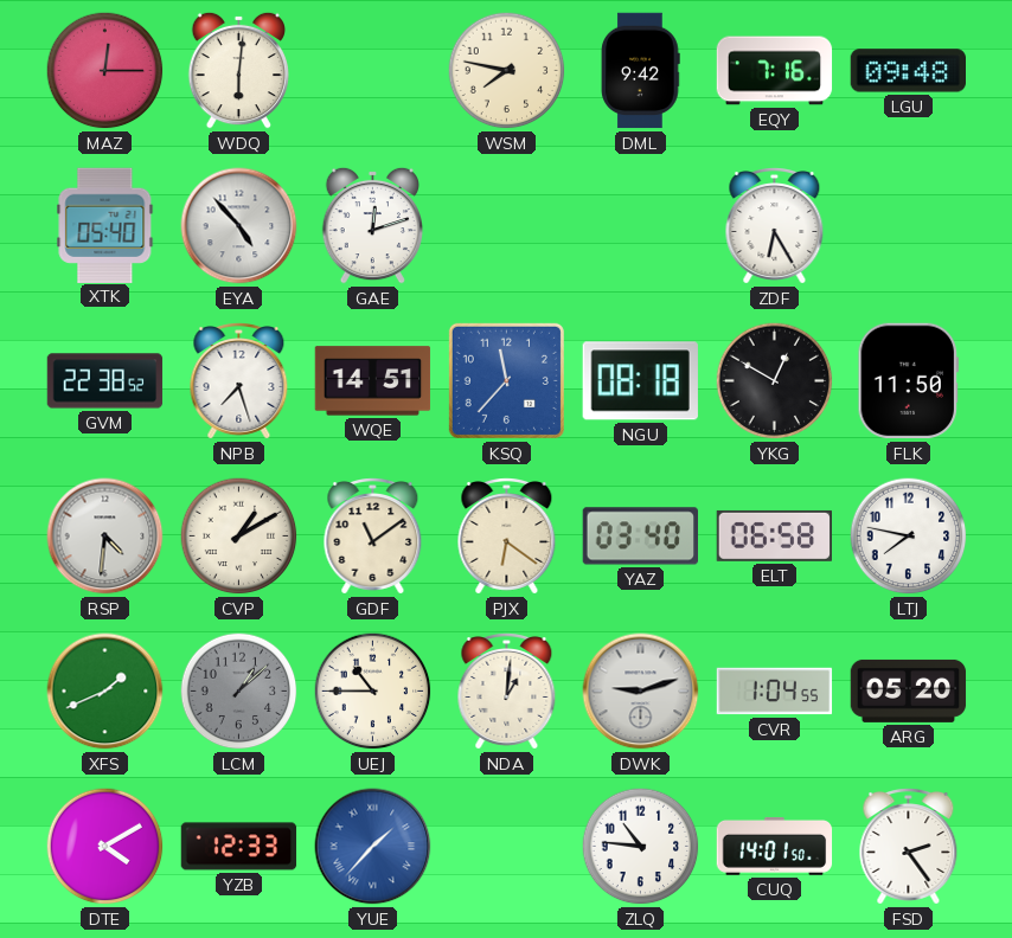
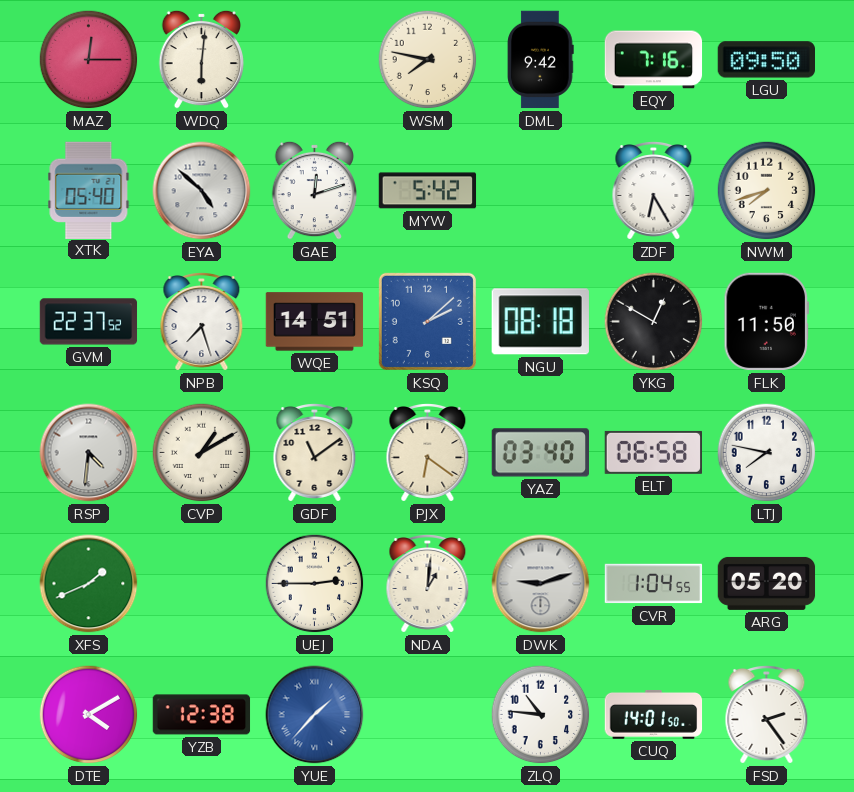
LGU: 09:48 -> 09:50 (766, 60)
EYA: 4:53 -> 4:52 (202, 191)
MYW: none -> 5:42 (428, 191)
NWM: none -> 7:42 (767, 191)
GVM: 22:38 -> 22:37 (89, 322)
KSQ: 11:37 -> 2:08 (427, 321)
LCM: 1:08 -> none (239, 692)
UEJ: 10:45 -> 2:45 (315, 584)
YZB: 12:33 -> 12:38 (202, 715)
